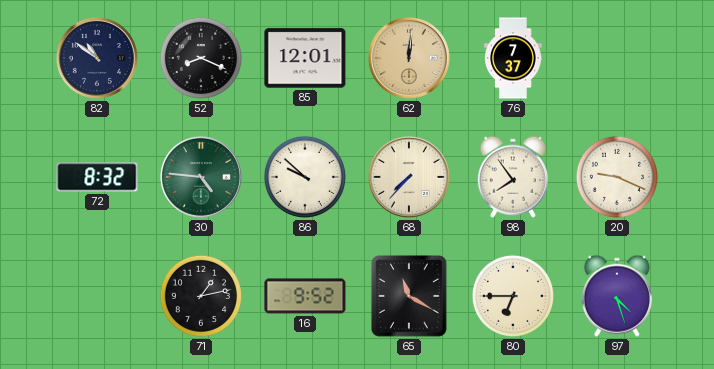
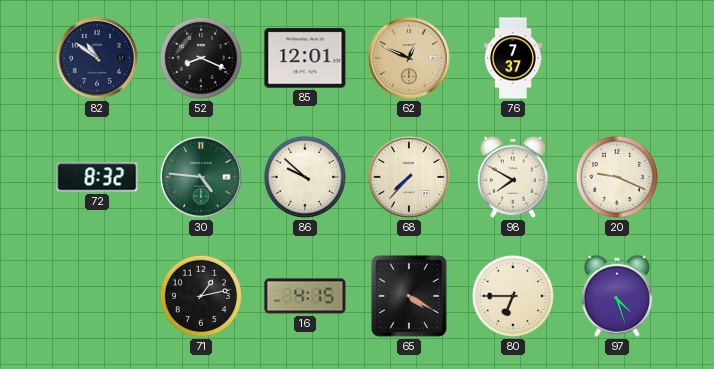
62: 12:01 -> 12:49 (409, 58)
98: 7:54 -> 7:50 (513, 177)
16: 9:52 -> 4:15 (305, 296)
65: 11:20 -> 4:20 (410, 296)
